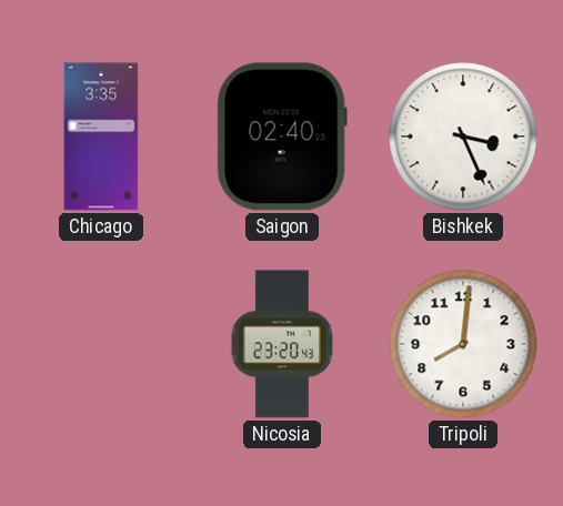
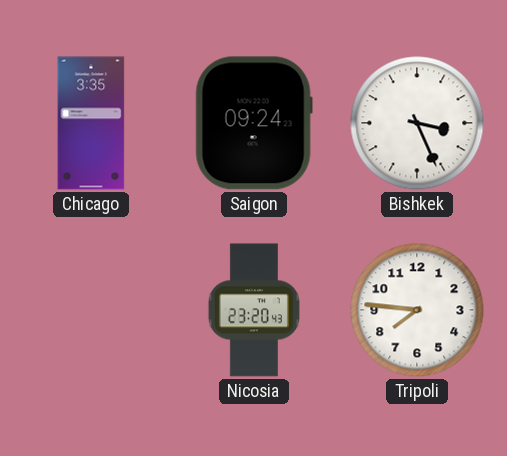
Saigon: 02:40 -> 09:24 (254, 123)
Tripoli: 8:01 -> 7:46 (417, 310)
